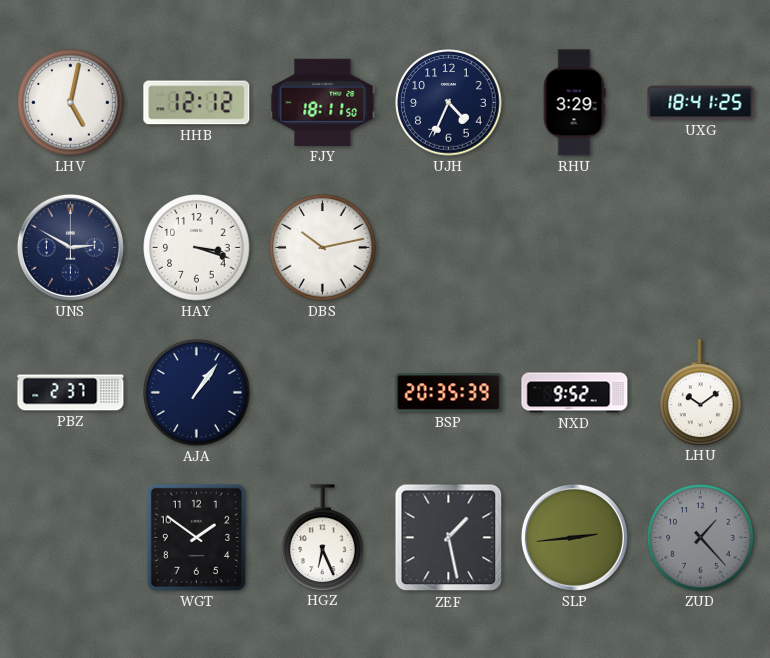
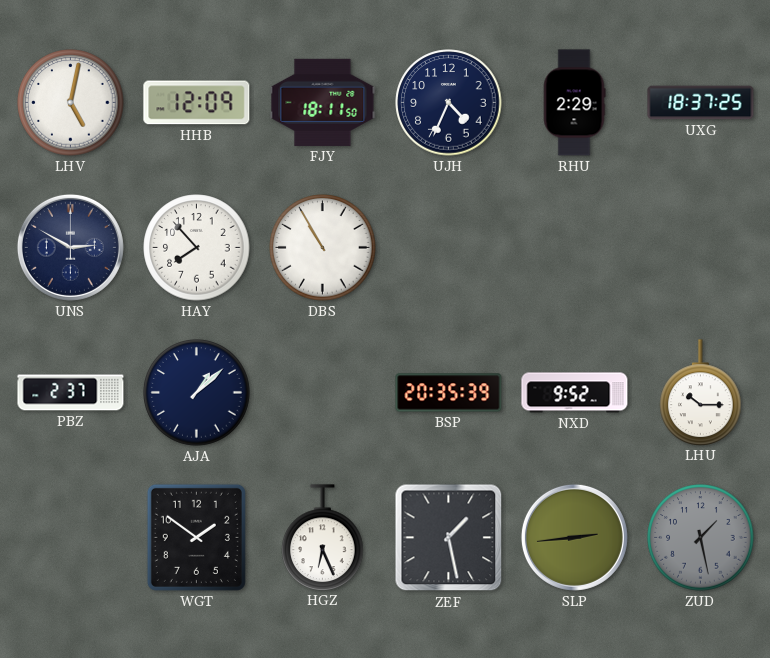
HHB: 12:12 -> 12:09 (197, 103)
RHU: 3:29 -> 2:29 (574, 103)
UXG: 18:41 -> 18:37 (701, 103)
HAY: 3:18 -> 7:53 (197, 248)
DBS: 10:13 -> 10:55 (323, 248)
AJA: 1:06 -> 1:08 (197, 393)
LHU: 10:09 -> 10:15 (701, 392)
ZUD: 1:23 -> 1:28 (701, 538)
